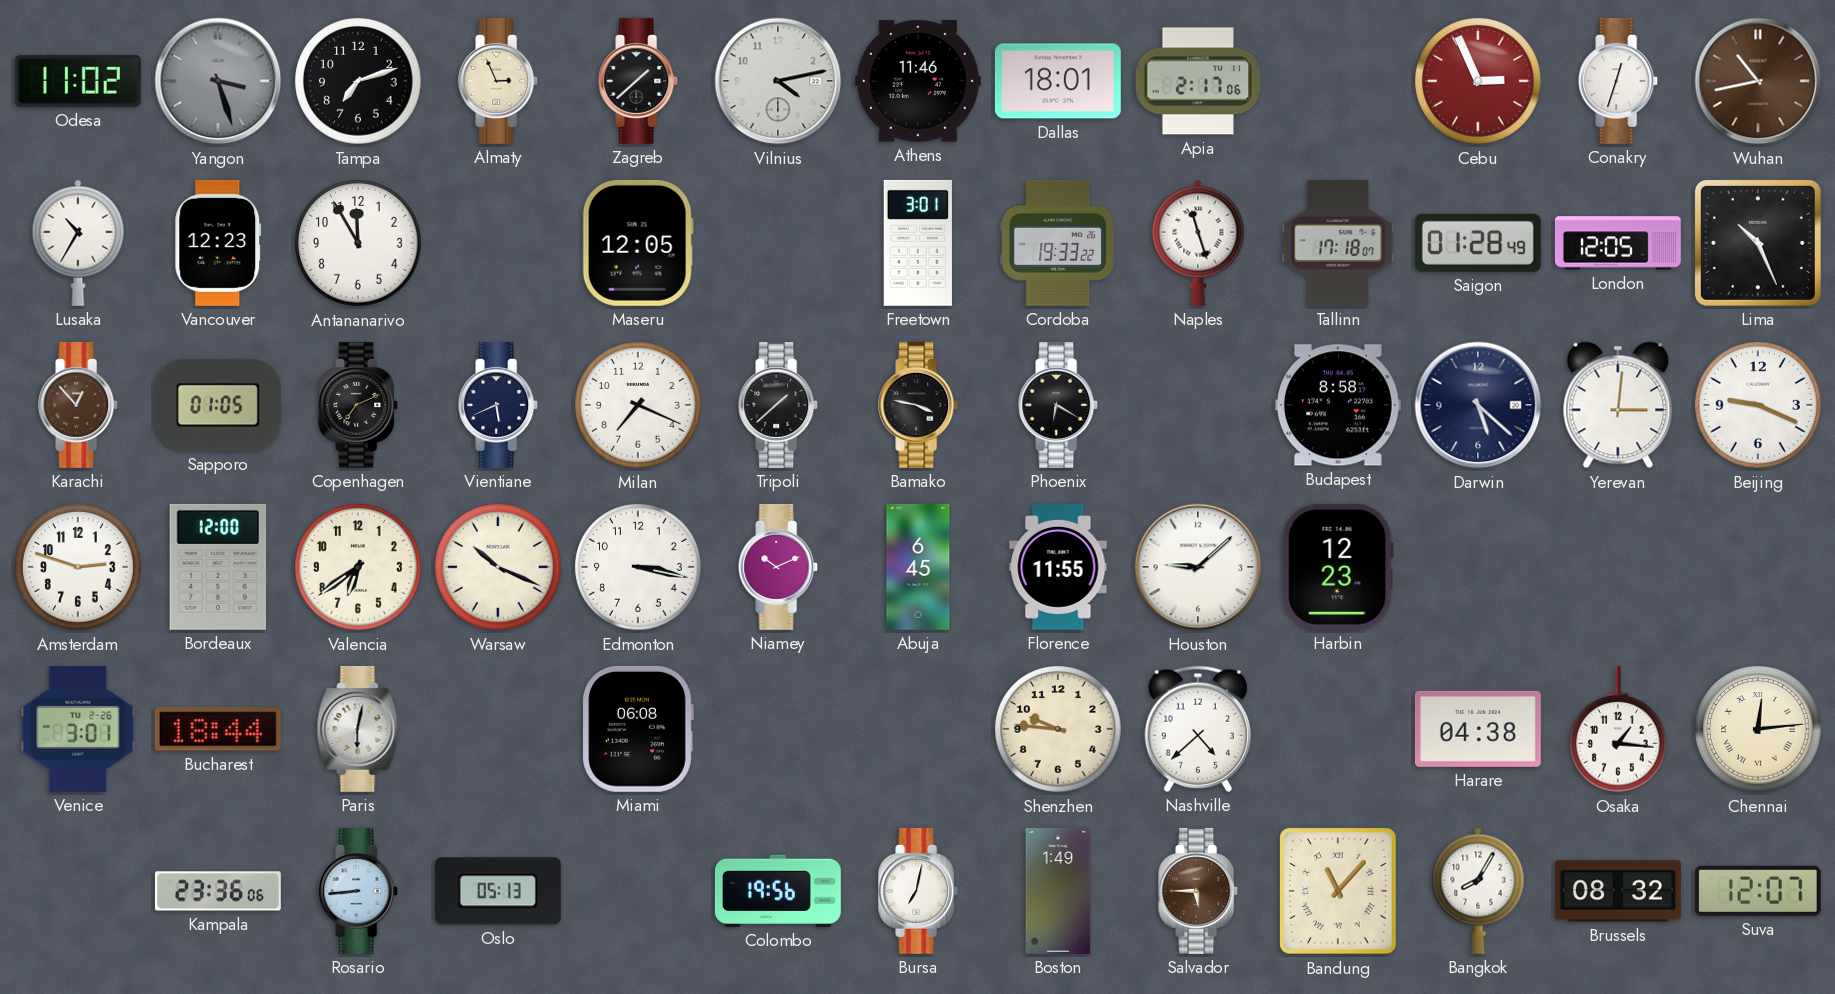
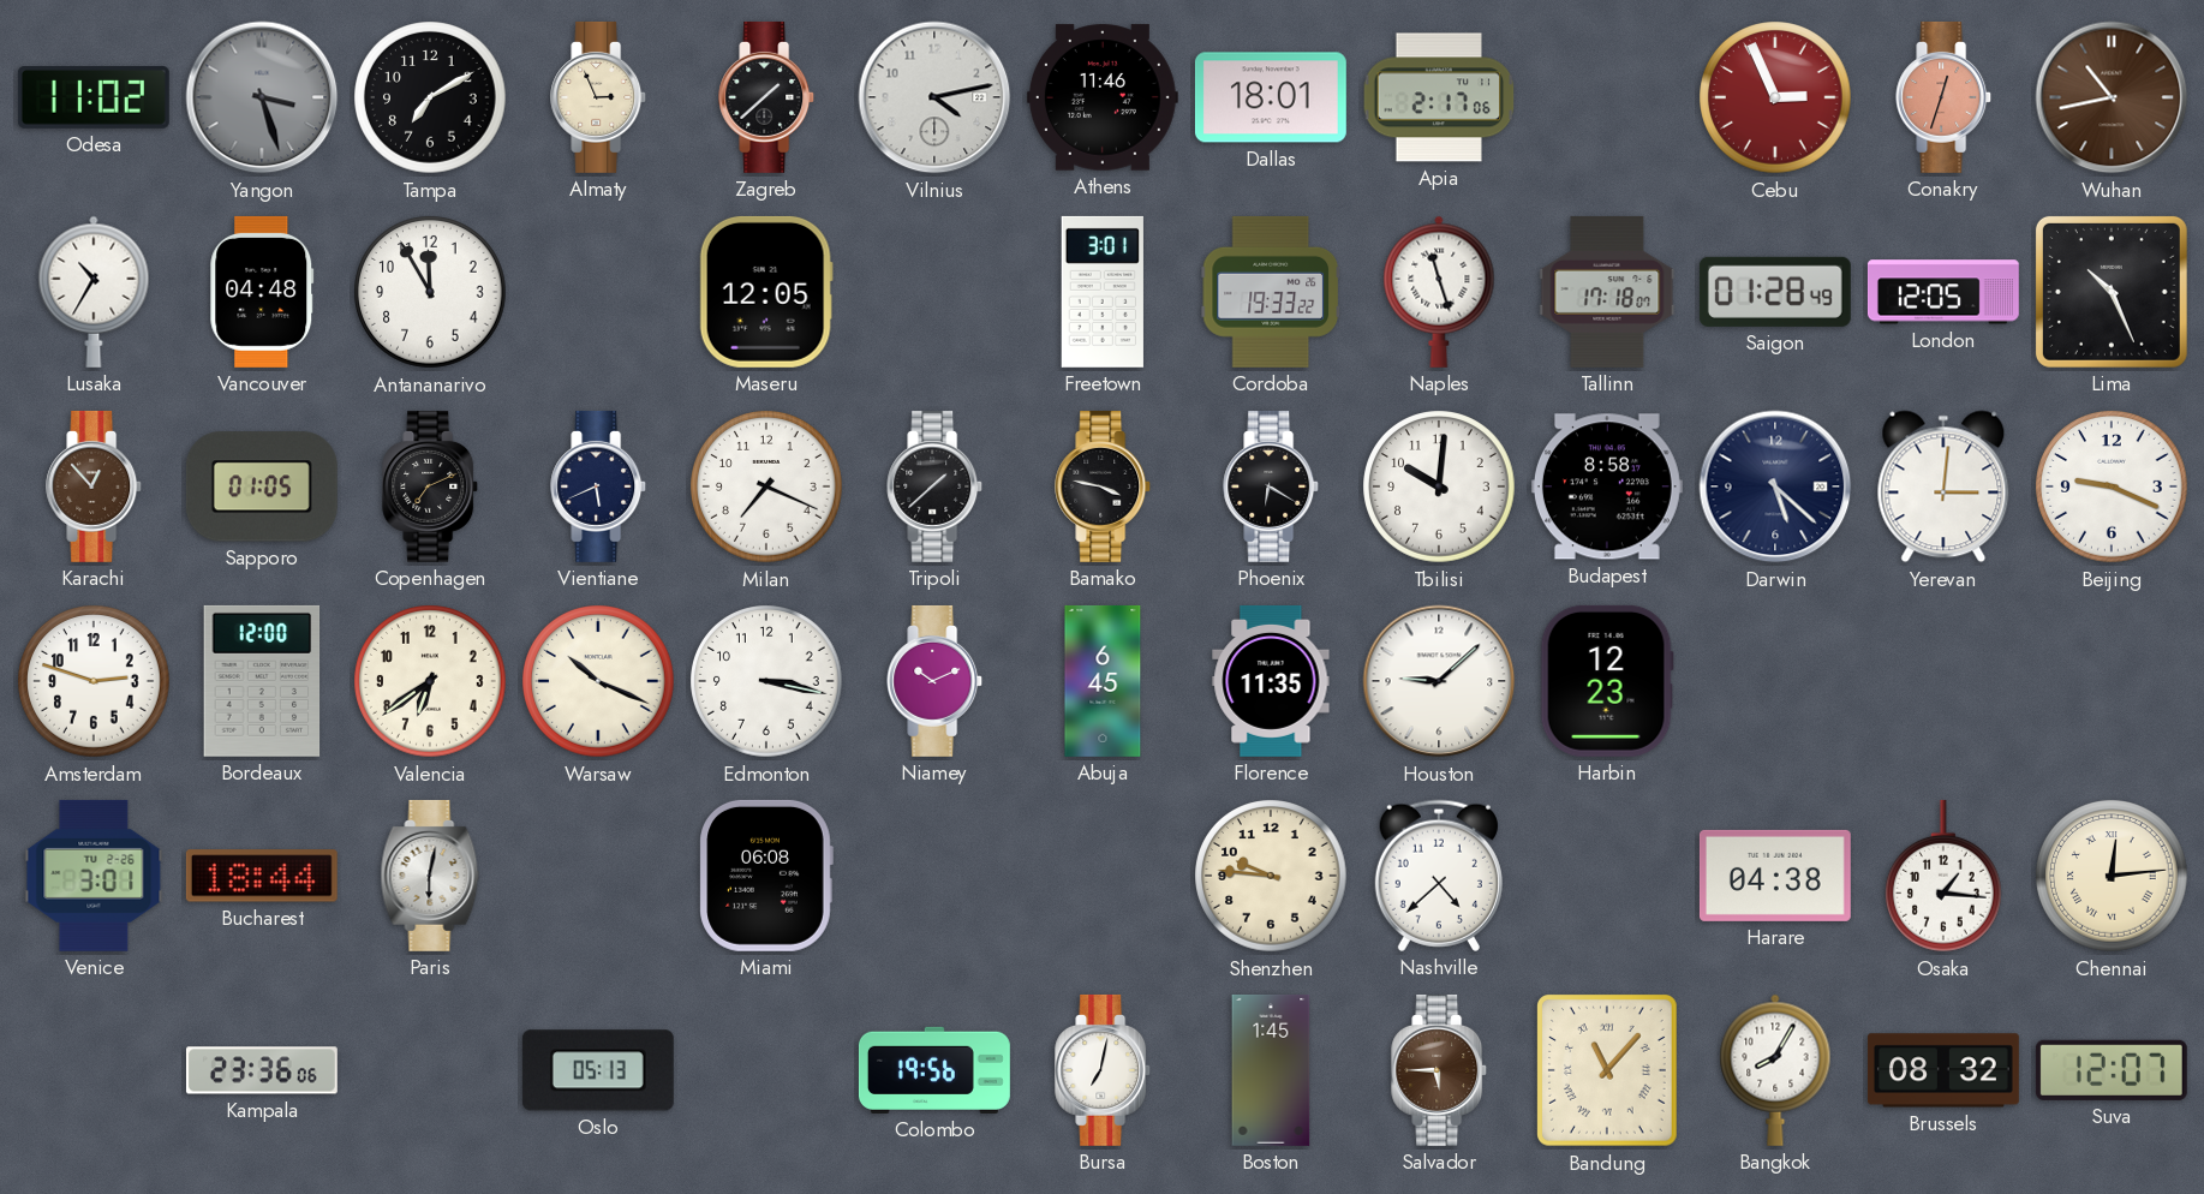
Tampa: 7:12 -> 7:10 (430, 97)
Conakry dial: white -> salmon (1945, 97)
Vancouver: 12:23 -> 04:48 (262, 292)
Tbilisi: none -> 10:01 (1439, 486)
Florence: 11:55 -> 11:35 (1271, 681)
Rosario: 8:44 -> none (359, 891)
Boston: 1:49 -> 1:45 (1271, 1070)
